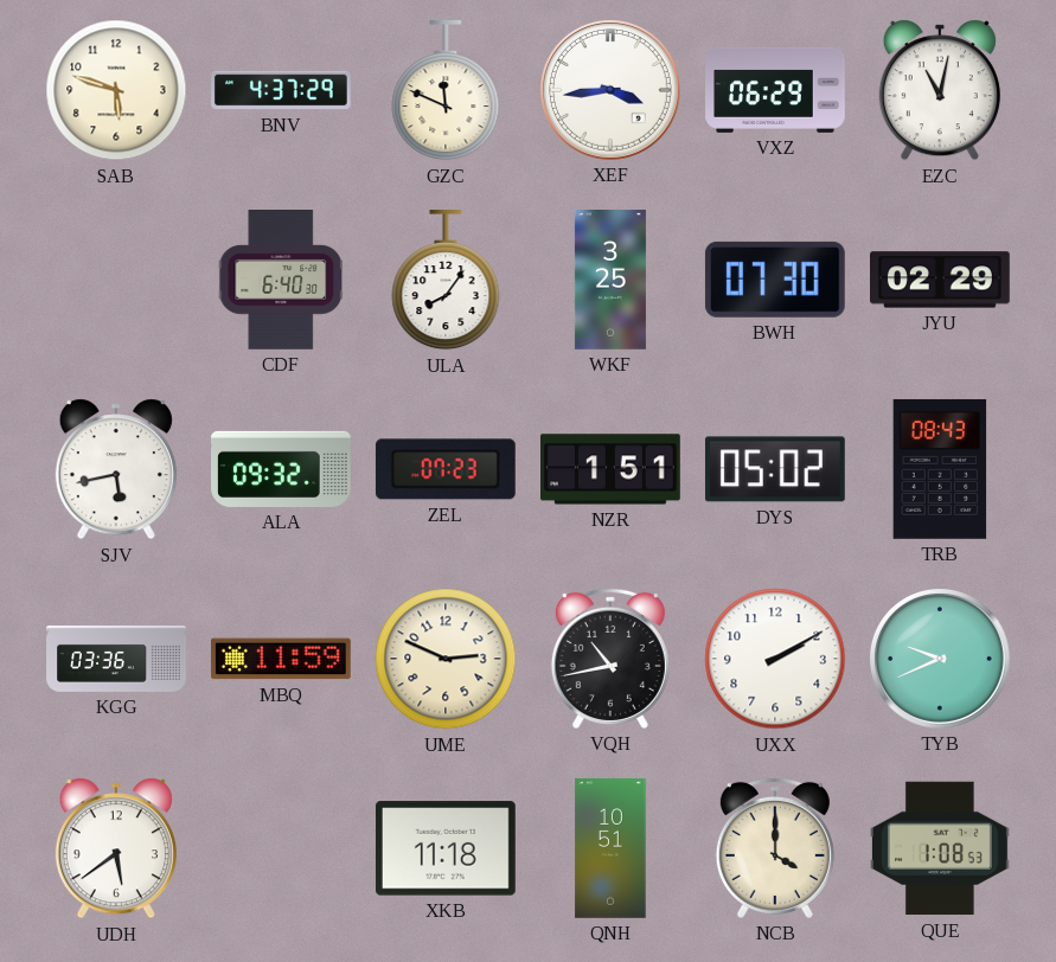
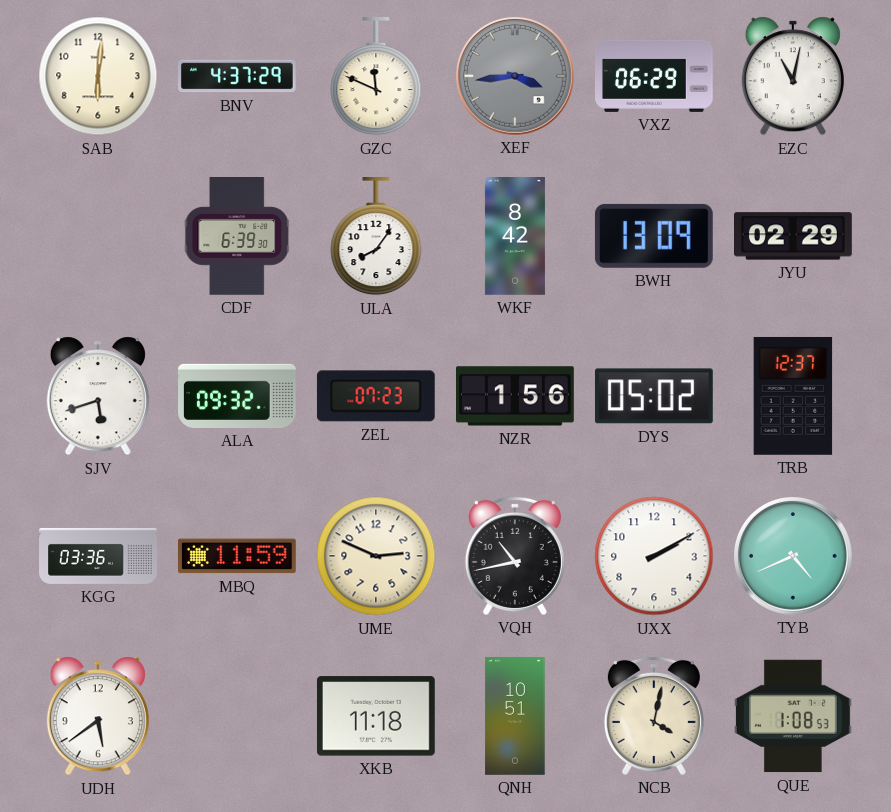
SAB: 5:48 -> 6:01 (98, 76)
XEF dial: white -> grey (516, 76)
CDF: 6:40 -> 6:39 (237, 237)
WKF: 3:25 -> 8:42 (515, 237)
BWH: 07:30 -> 13:09 (654, 236)
SJV: 5:43 -> 5:42 (98, 396)
NZR: 1:51 -> 1:56 (516, 396)
TRB: 08:43 -> 12:37 (793, 396)
TYB: 9:41 -> 4:41 (794, 556)
NCB: 4:00 -> 4:02 (654, 716)
